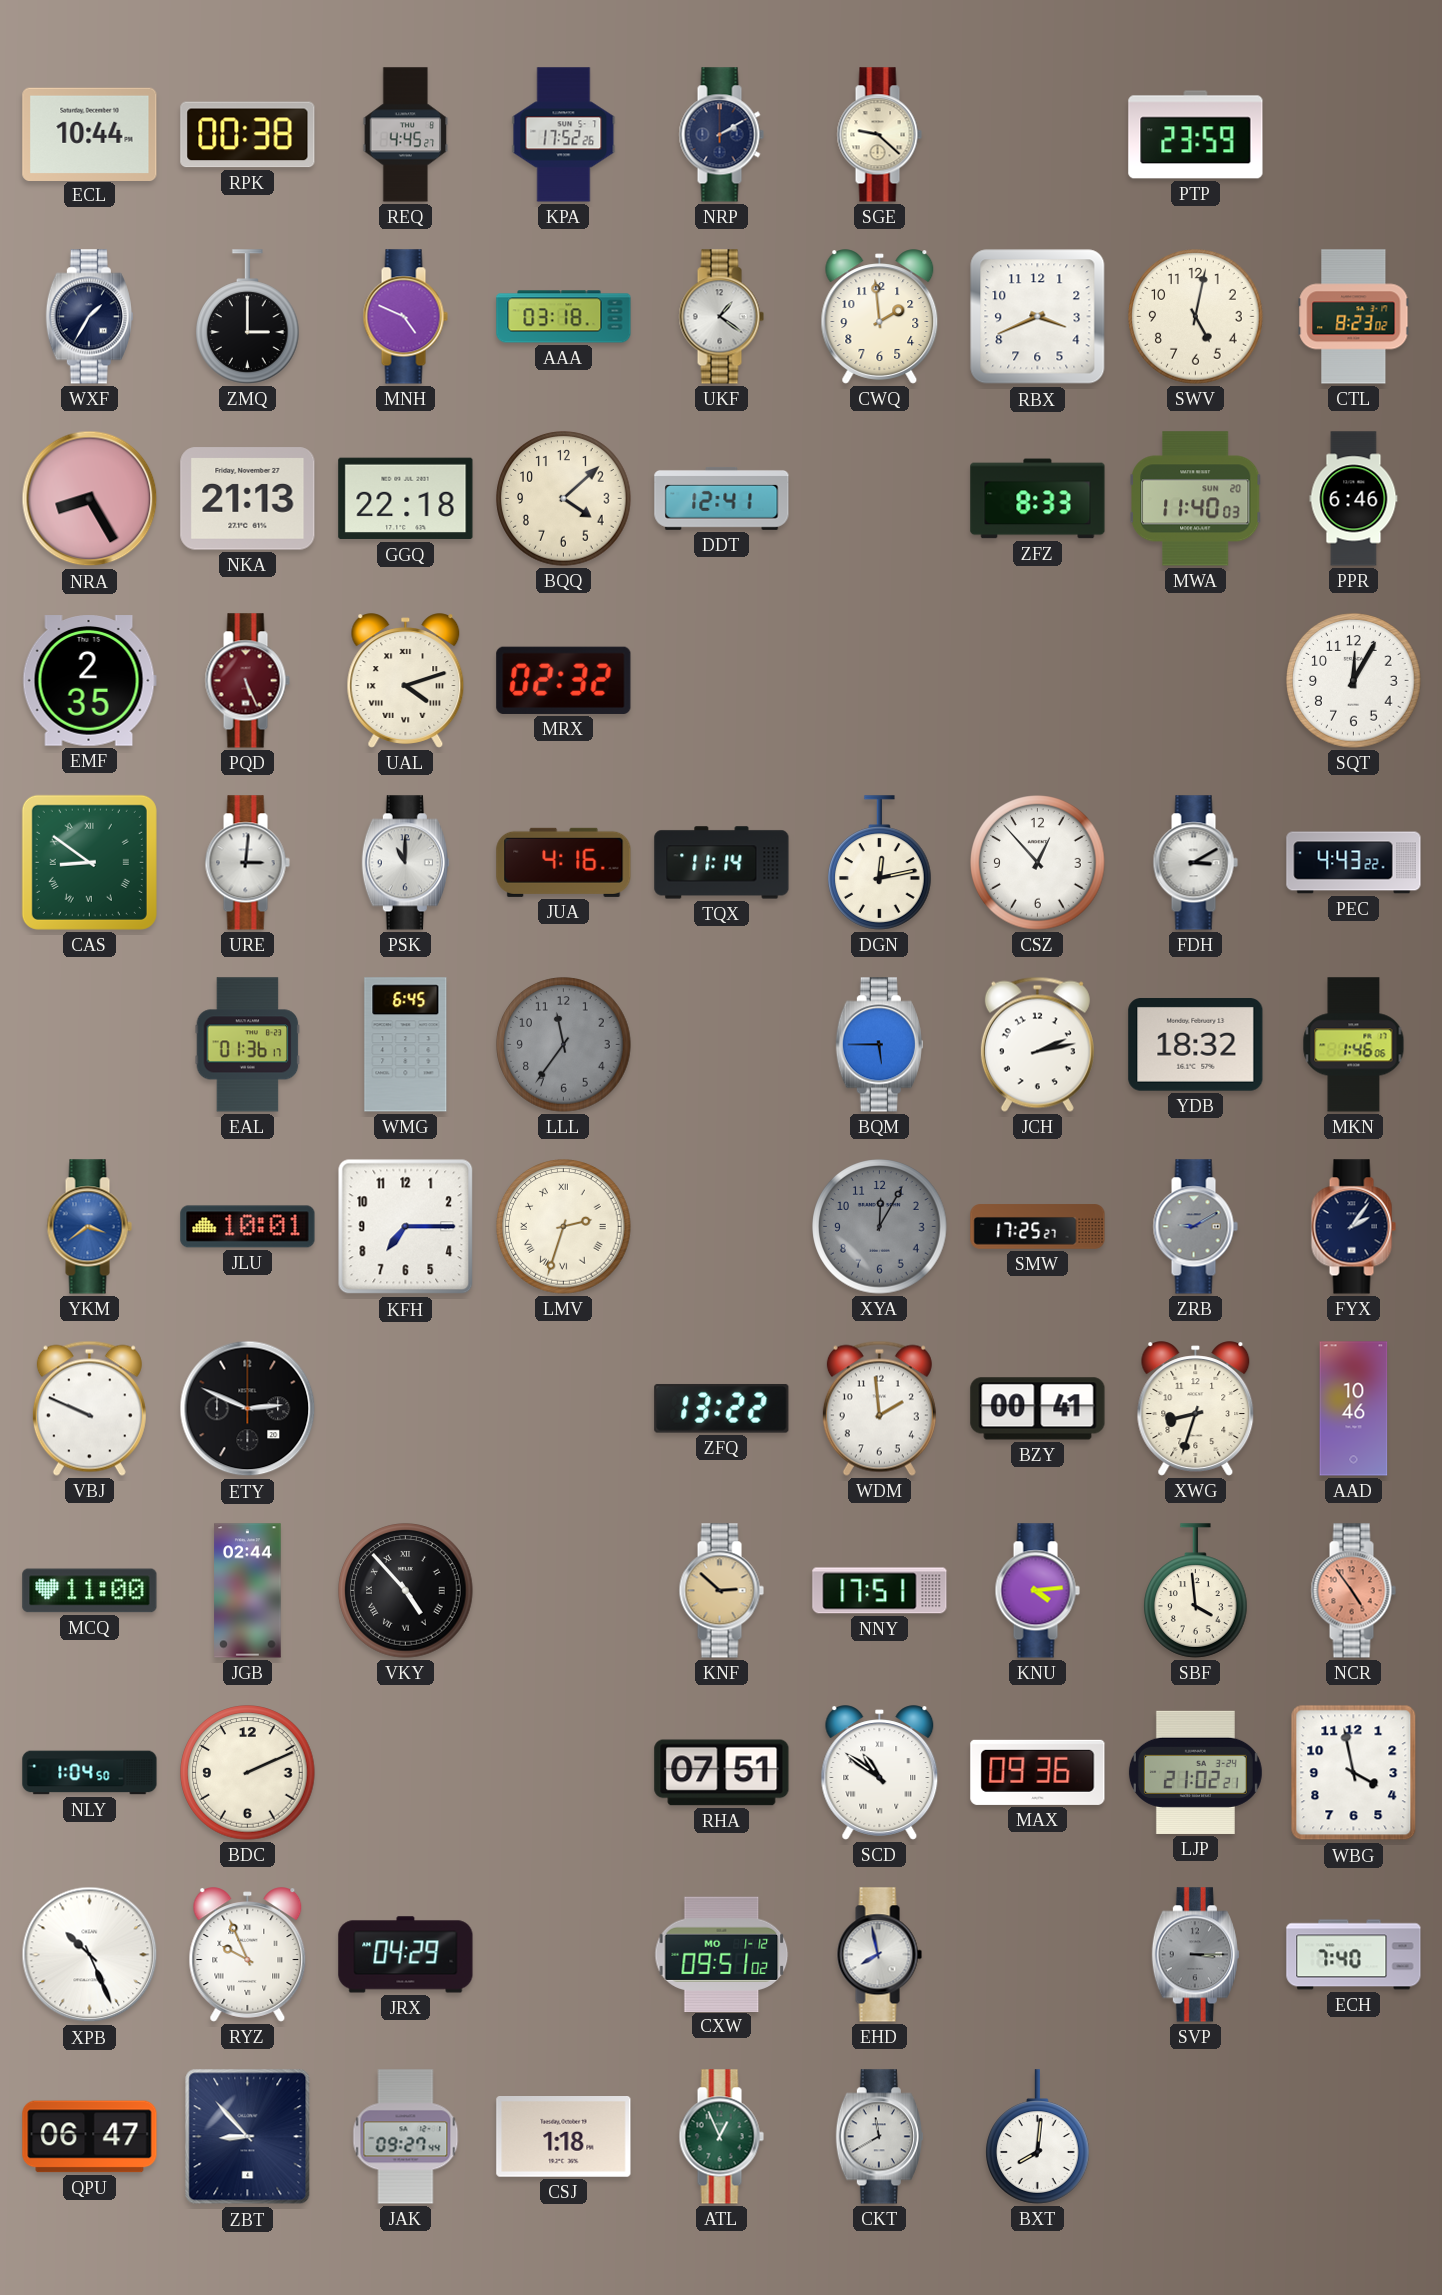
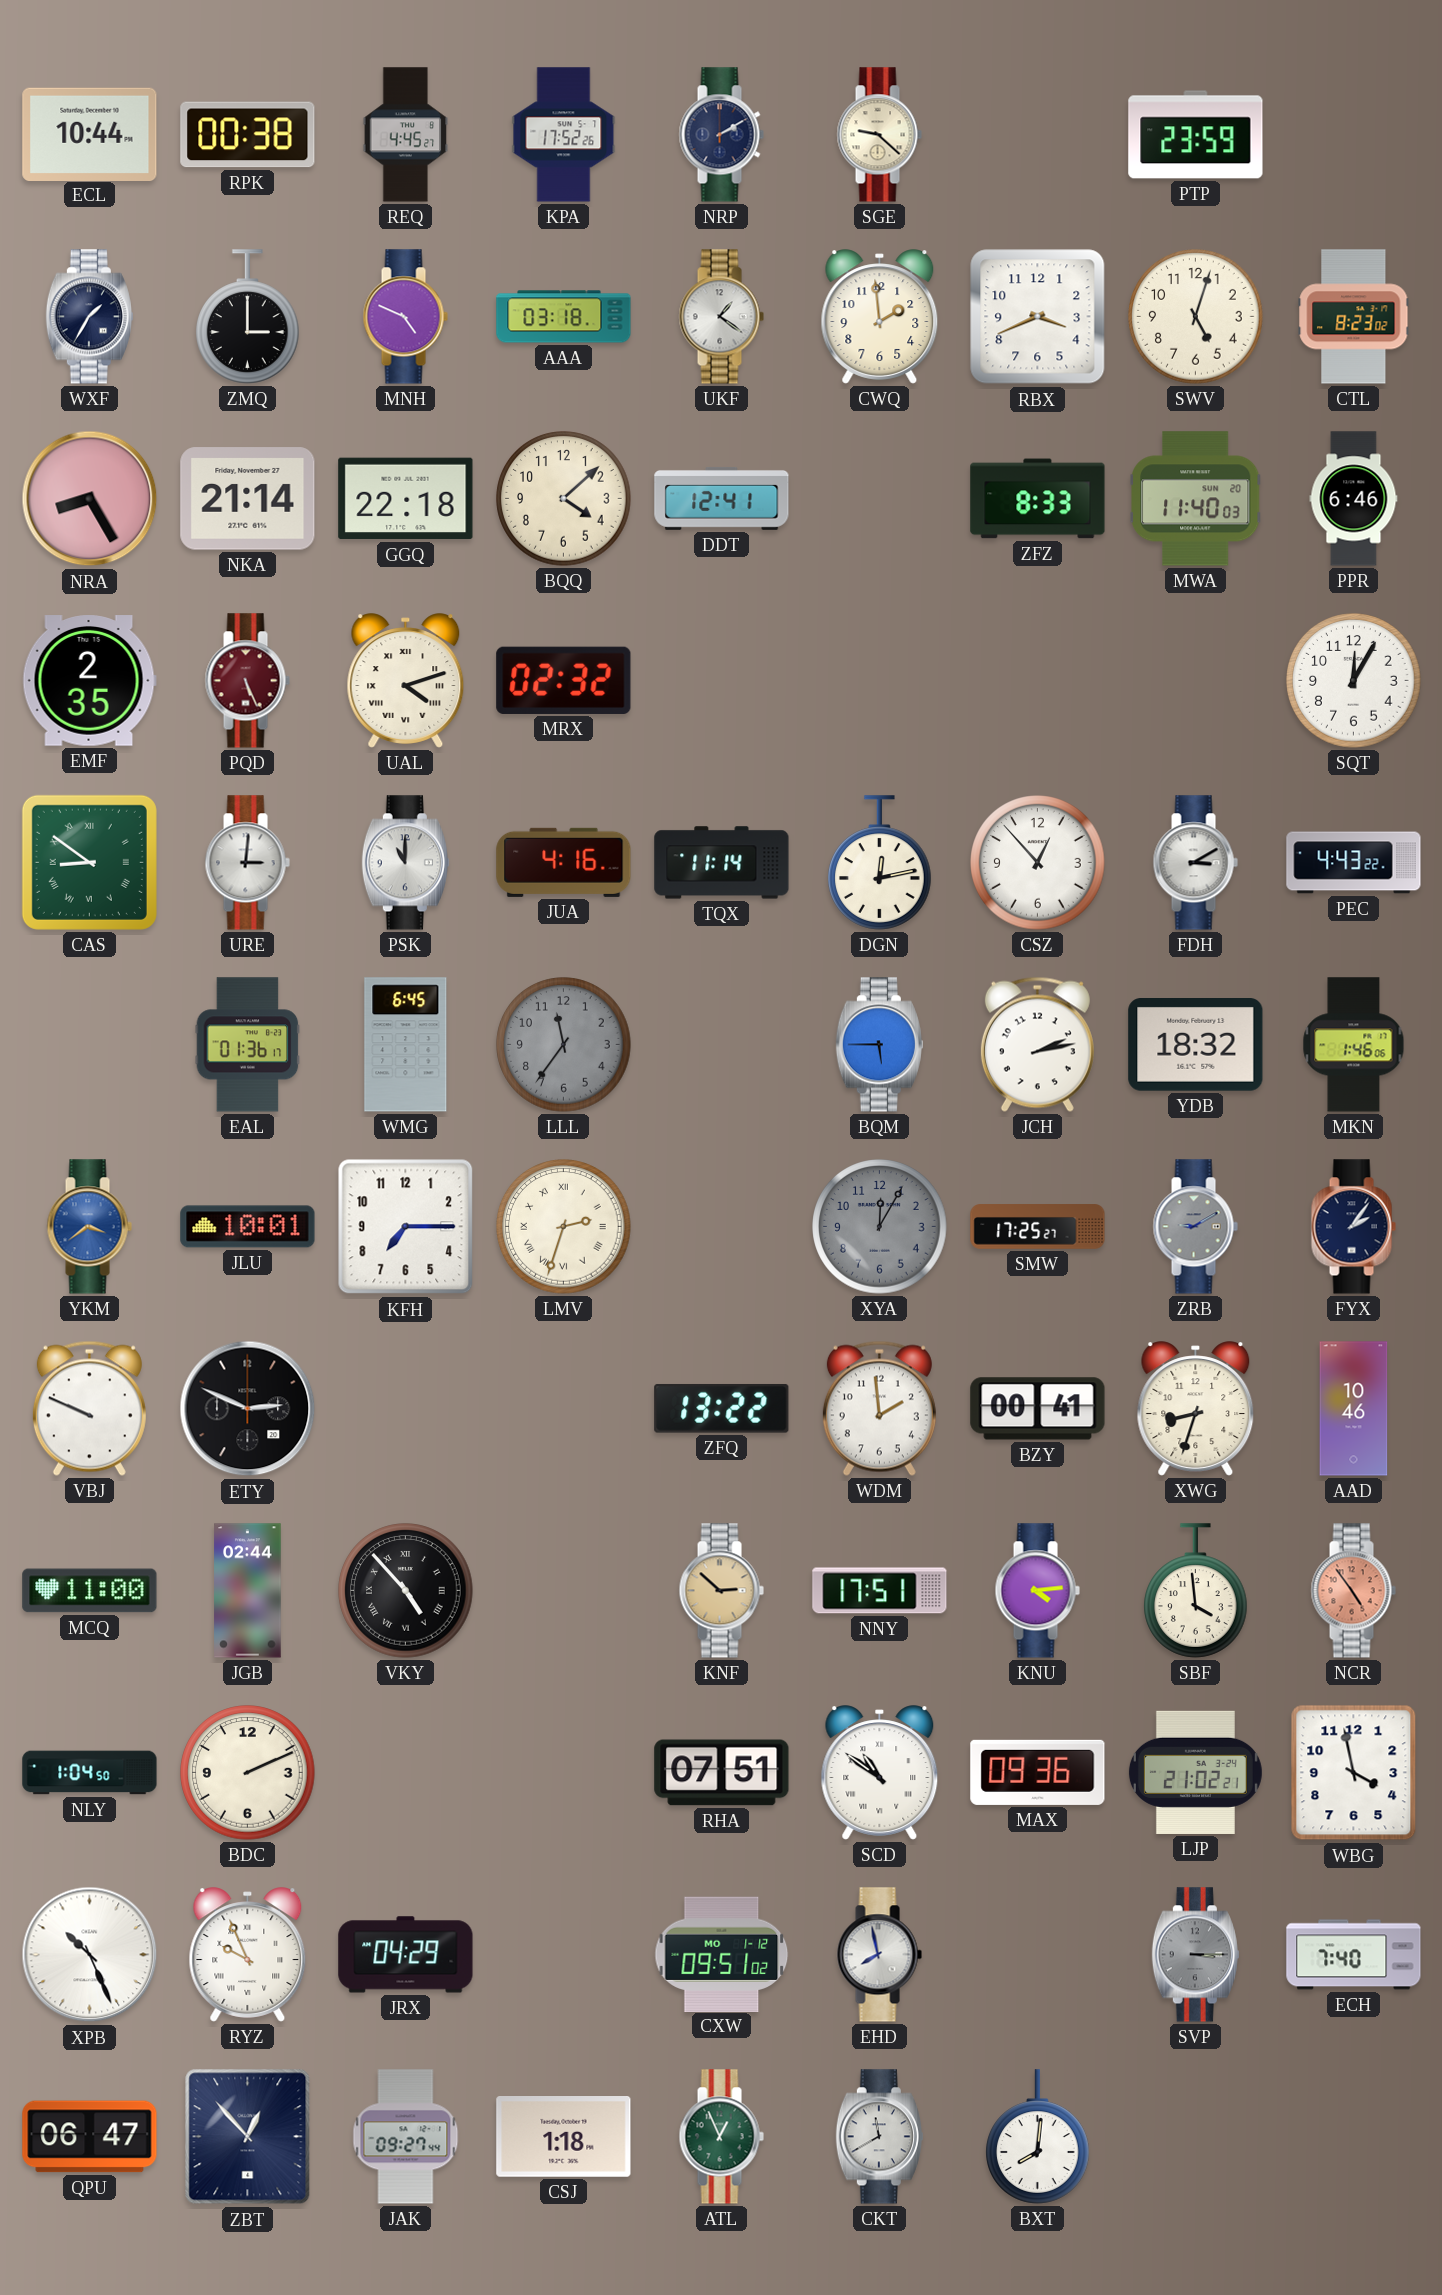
SWV: 5:02 -> 5:03 (1196, 317)
NKA: 21:13 -> 21:14 (248, 499)
ZBT: 8:53 -> 12:53 (248, 2137)
